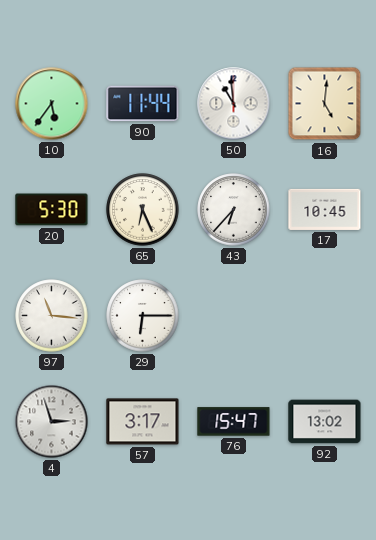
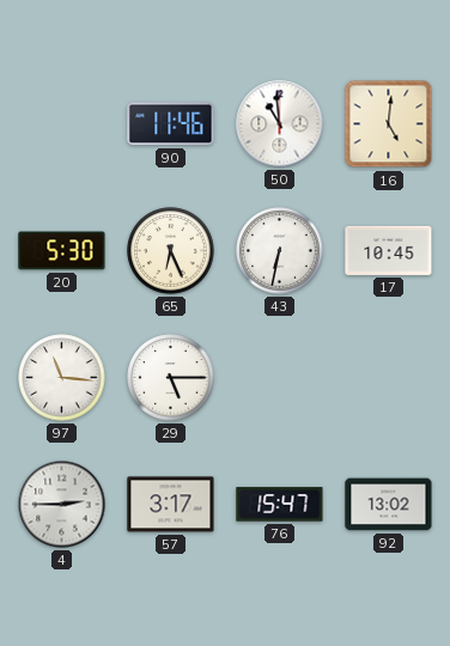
10: 5:36 -> none (52, 104)
90: 11:44 -> 11:46 (171, 124)
43: 6:37 -> 6:32 (280, 251)
29: 6:15 -> 5:15 (171, 378)
4: 2:57 -> 2:45 (62, 505)
